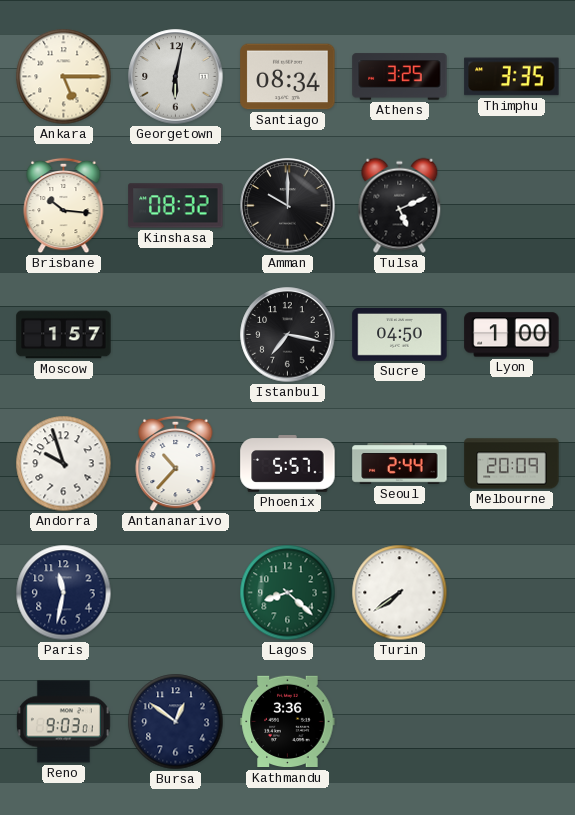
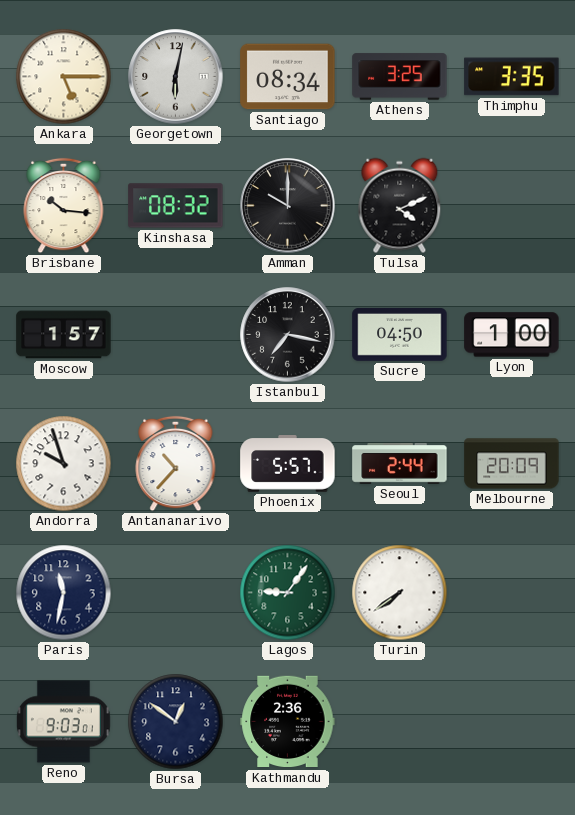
Tulsa: 5:11 -> 4:11 (400, 206)
Lagos: 8:22 -> 9:06 (288, 593)
Kathmandu: 3:36 -> 2:36 (288, 722)
